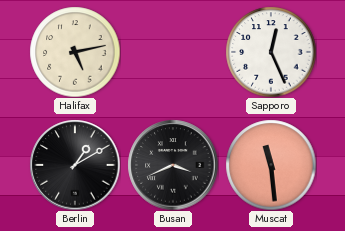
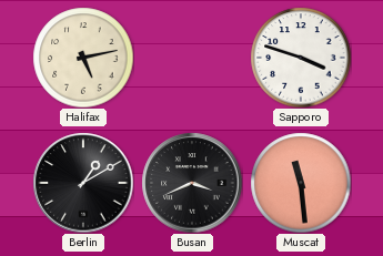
Sapporo: 12:26 -> 3:48 (301, 58)
